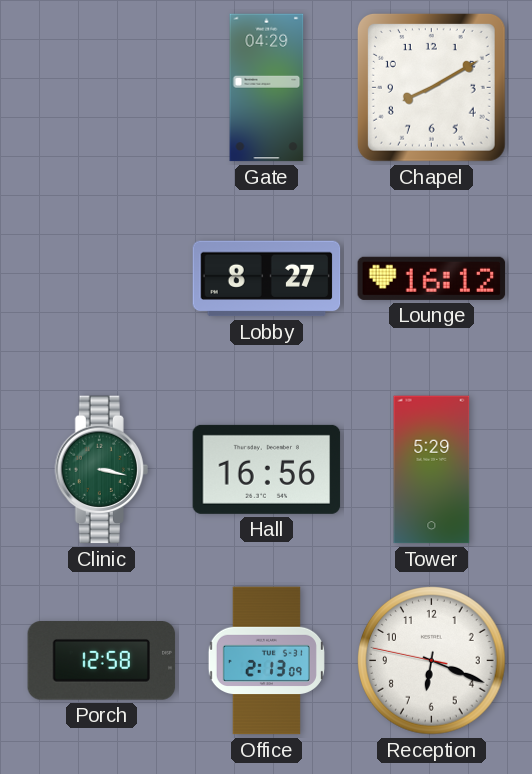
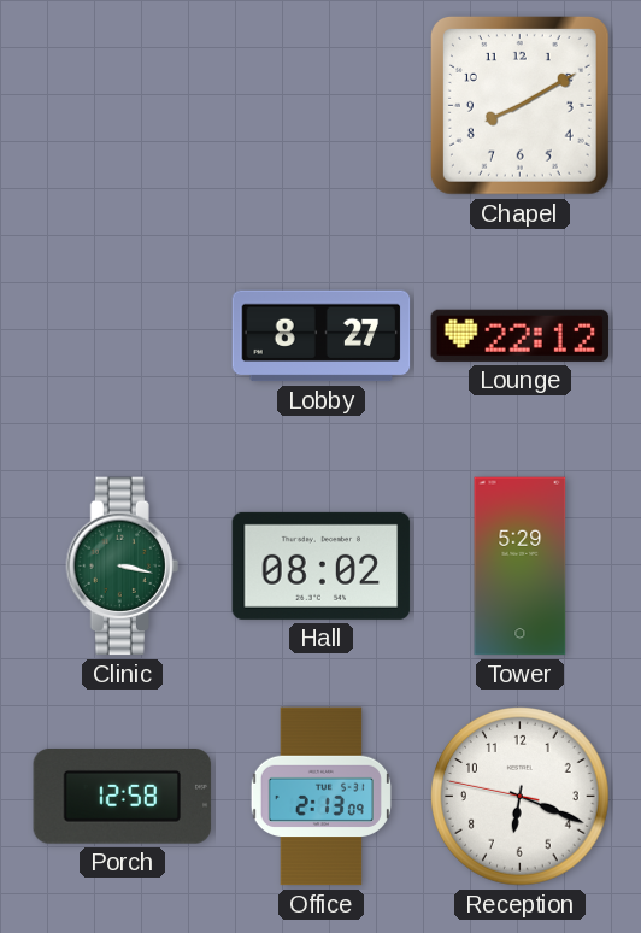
Gate: 04:29 -> none (267, 88)
Lounge: 16:12 -> 22:12 (521, 335)
Hall: 16:56 -> 08:02 (322, 565)
